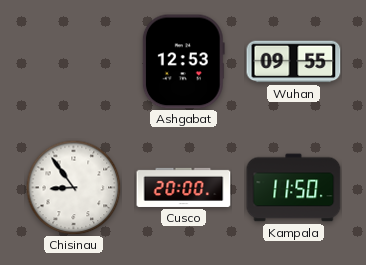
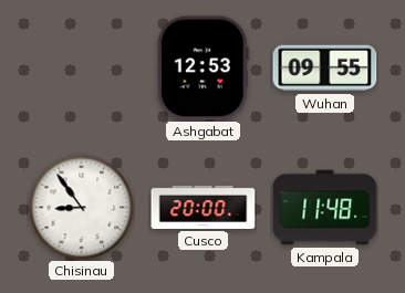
Kampala: 11:50 -> 11:48 (325, 208)
